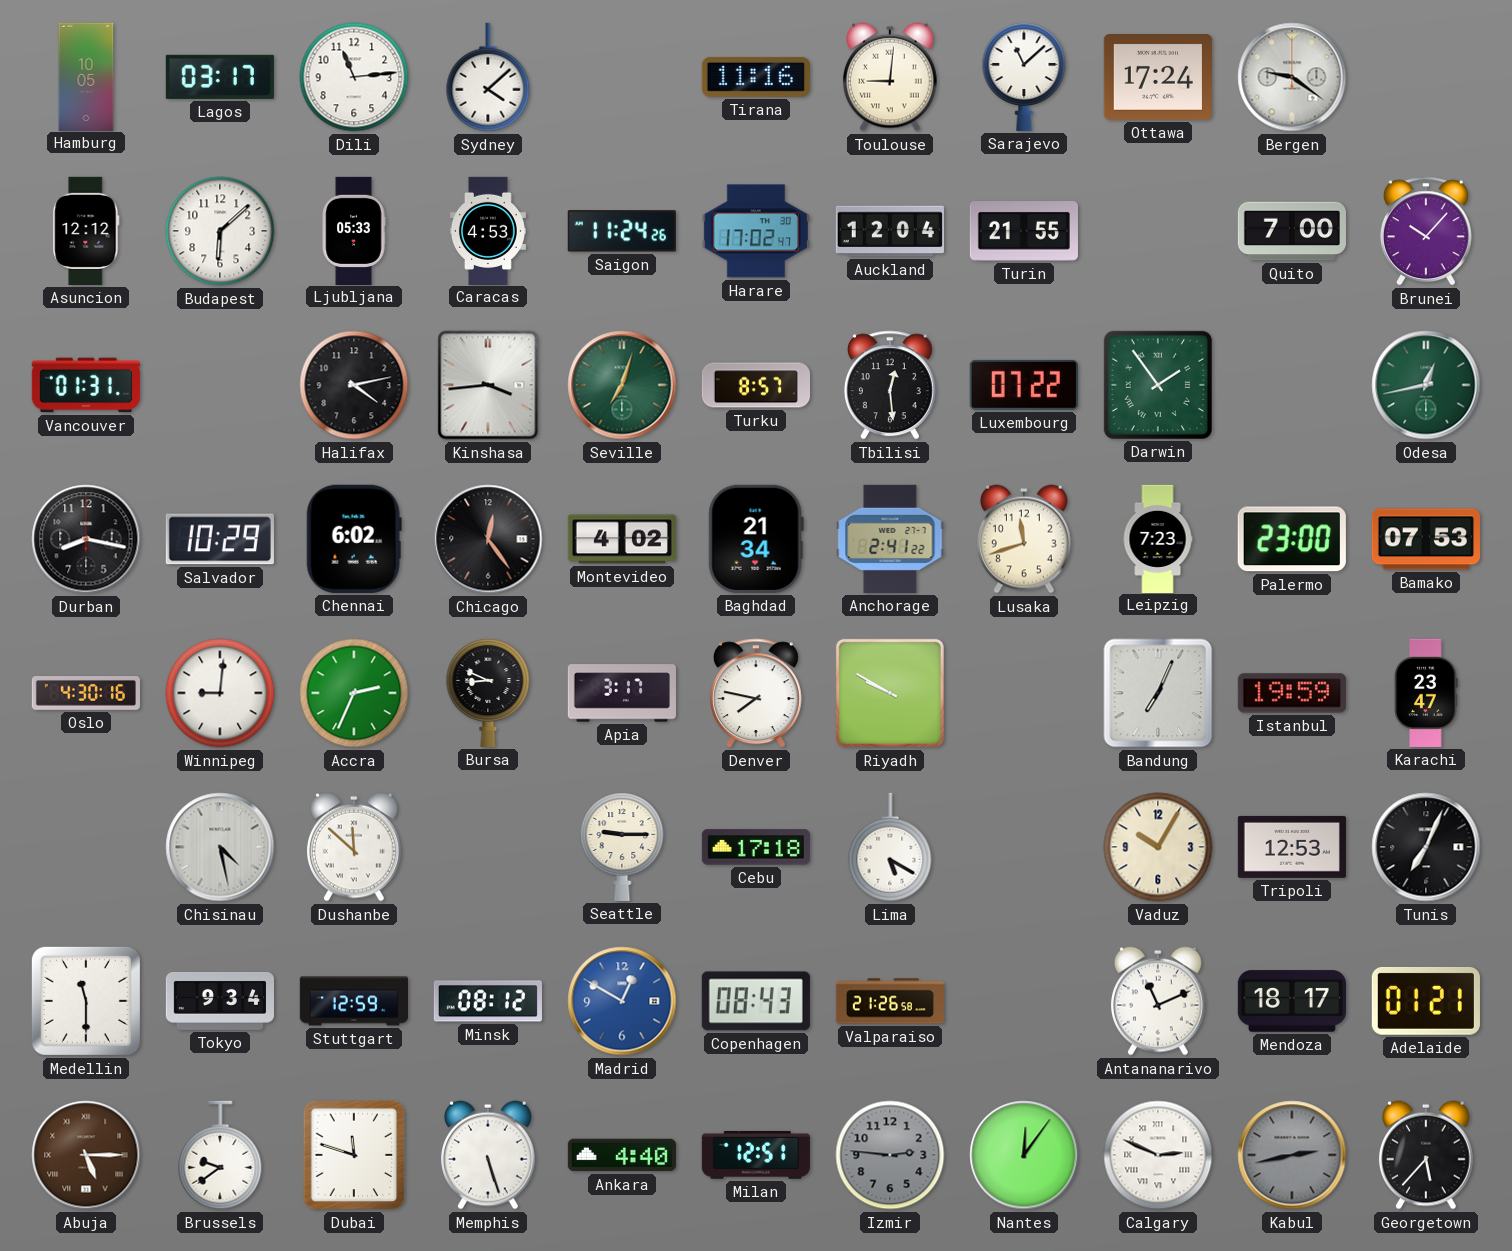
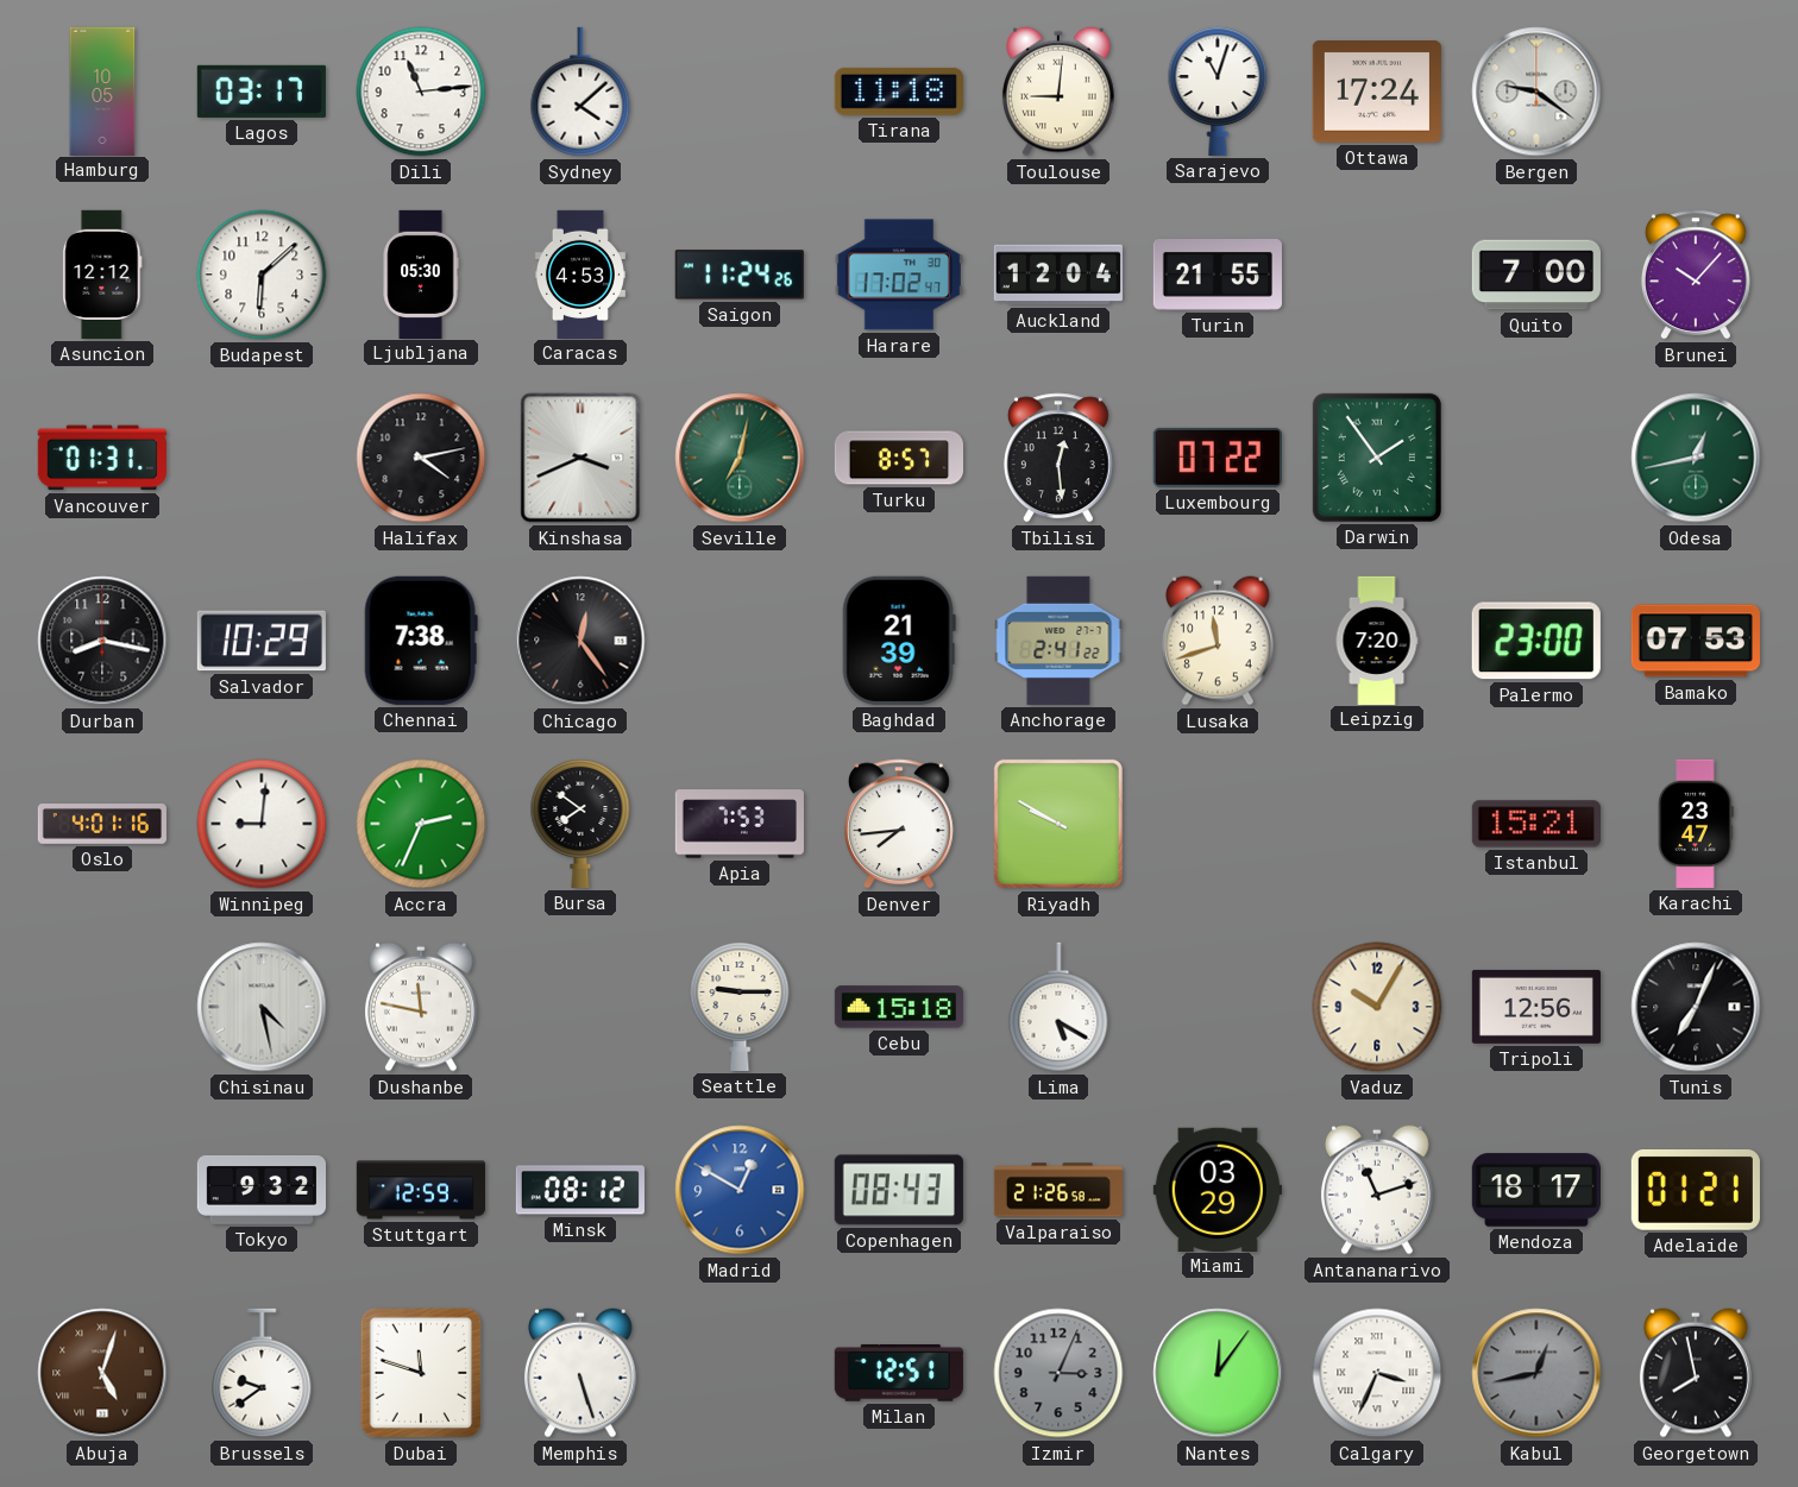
Tirana: 11:16 -> 11:18 (899, 92)
Sarajevo: 11:08 -> 11:03 (1218, 92)
Ljubljana: 05:33 -> 05:30 (421, 273)
Kinshasa: 3:44 -> 3:41 (580, 458)
Seville: 7:03 -> 7:02 (740, 458)
Chennai: 6:02 -> 7:38 (421, 641)
Montevideo: 4:02 -> none (622, 539)
Baghdad: 21:34 -> 21:39 (899, 641)
Leipzig: 7:23 -> 7:20 (1377, 639)
Oslo: 4:30 -> 4:01 (102, 825)
Bursa: 8:49 -> 7:51 (580, 824)
Apia: 3:17 -> 7:53 (738, 824)
Denver: 7:47 -> 7:44 (899, 824)
Bandung: 7:04 -> none (1158, 693)
Istanbul: 19:59 -> 15:21 (1536, 824)
Dushanbe: 11:52 -> 11:47 (421, 1007)
Cebu: 17:18 -> 15:18 (899, 1007)
Tripoli: 12:53 -> 12:56 (1536, 1007)
Medellin: 11:30 -> none (86, 1001)
Tokyo: 9:34 -> 9:32 (260, 1190)
Miami: none -> 03:29 (1218, 1189)
Antananarivo: 11:11 -> 11:12 (1377, 1190)
Abuja: 5:15 -> 5:03 (102, 1373)
Ankara: 4:40 -> none (622, 1155)
Izmir: 2:46 -> 3:04 (1058, 1373)
Calgary: 2:49 -> 3:34 (1377, 1373)
Kabul: 2:43 -> 12:43 (1536, 1373)
Georgetown: 5:37 -> 7:58 (1696, 1373)
